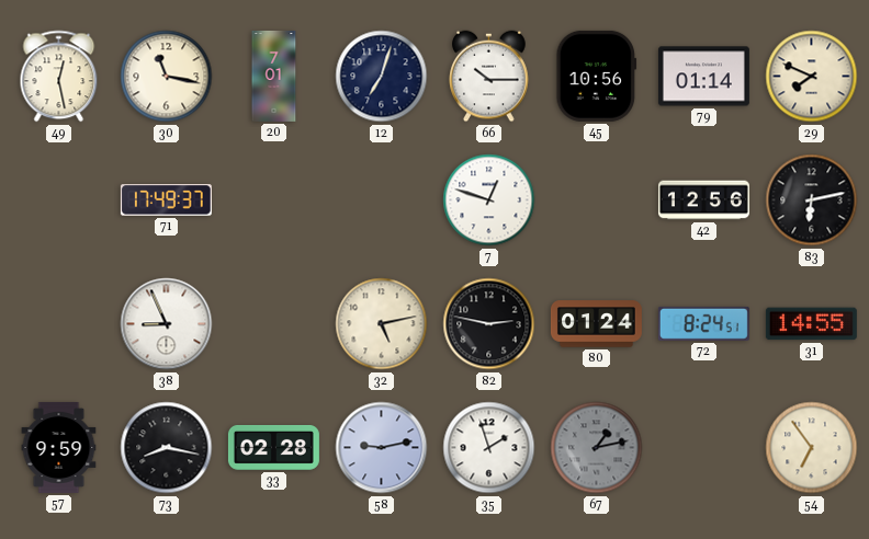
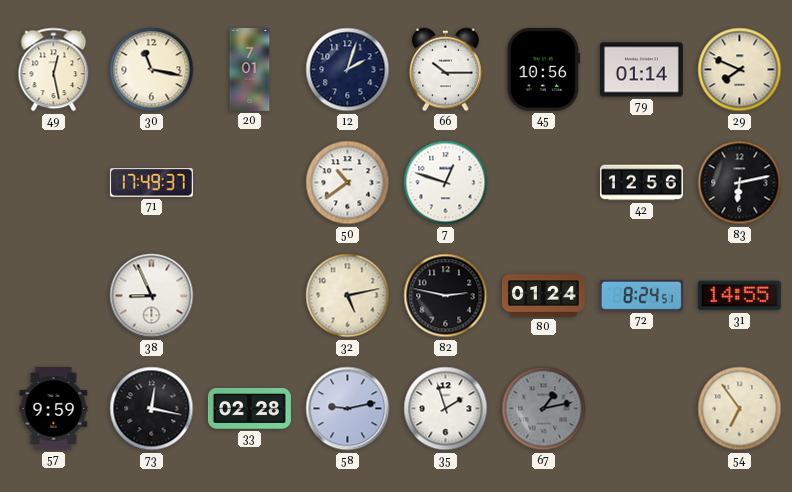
12: 7:03 -> 2:03 (348, 70)
50: none -> 10:39 (348, 183)
73: 8:17 -> 12:17 (152, 409)
